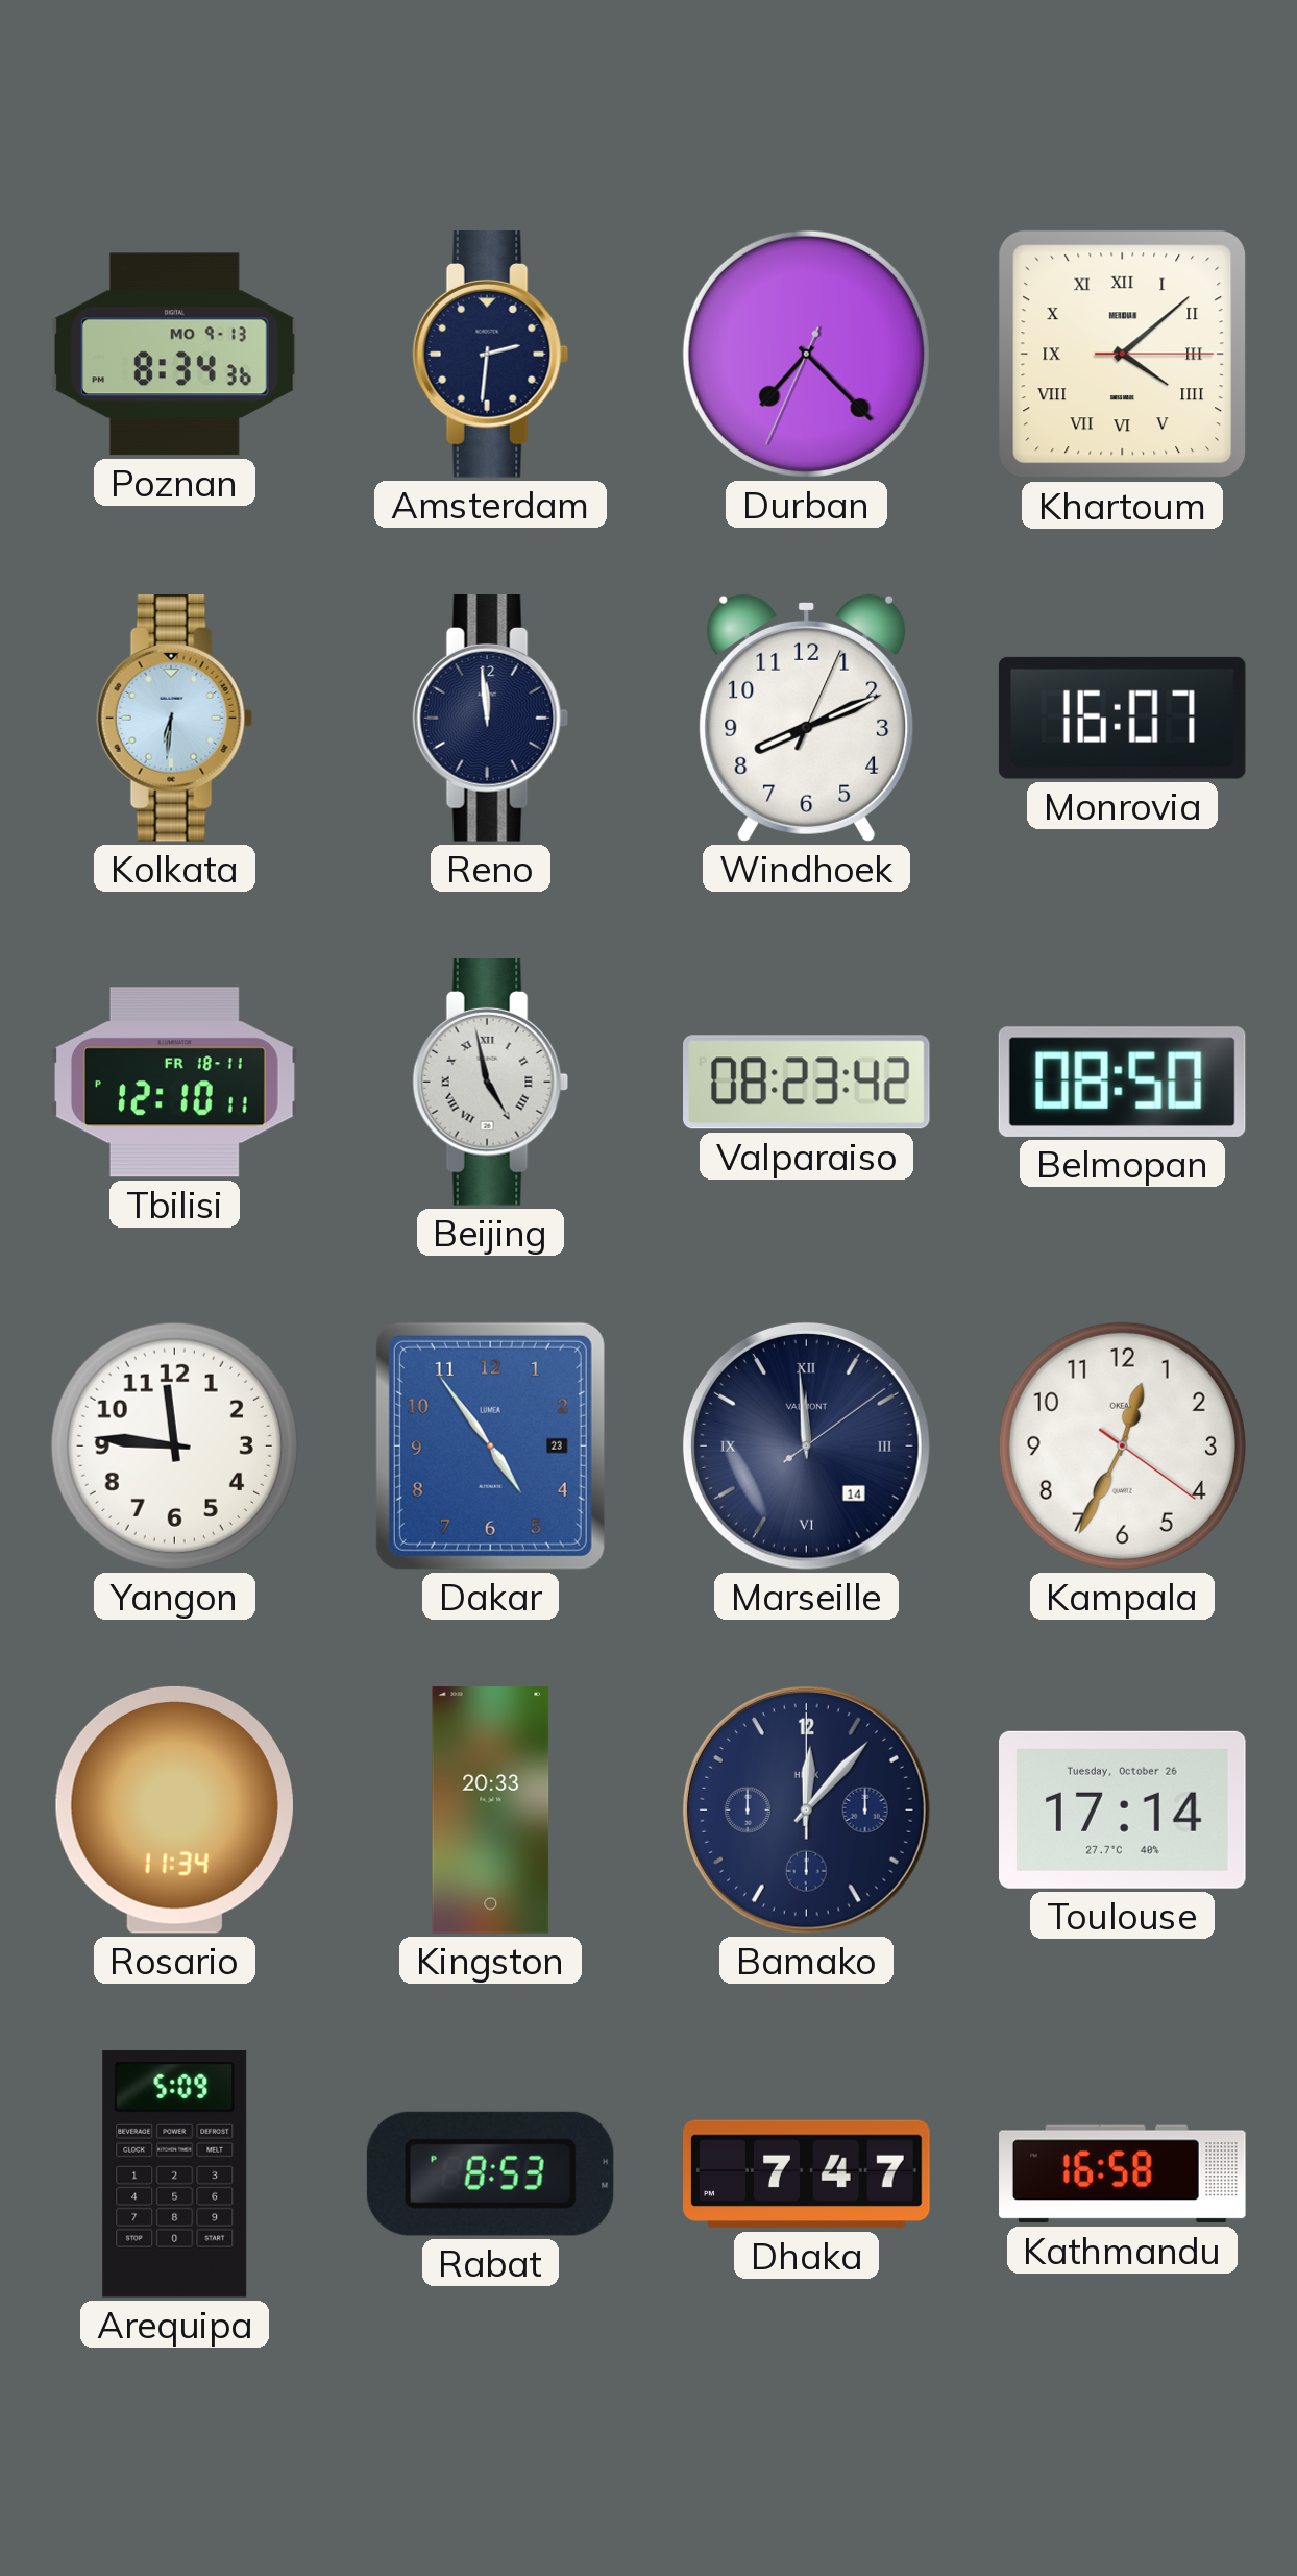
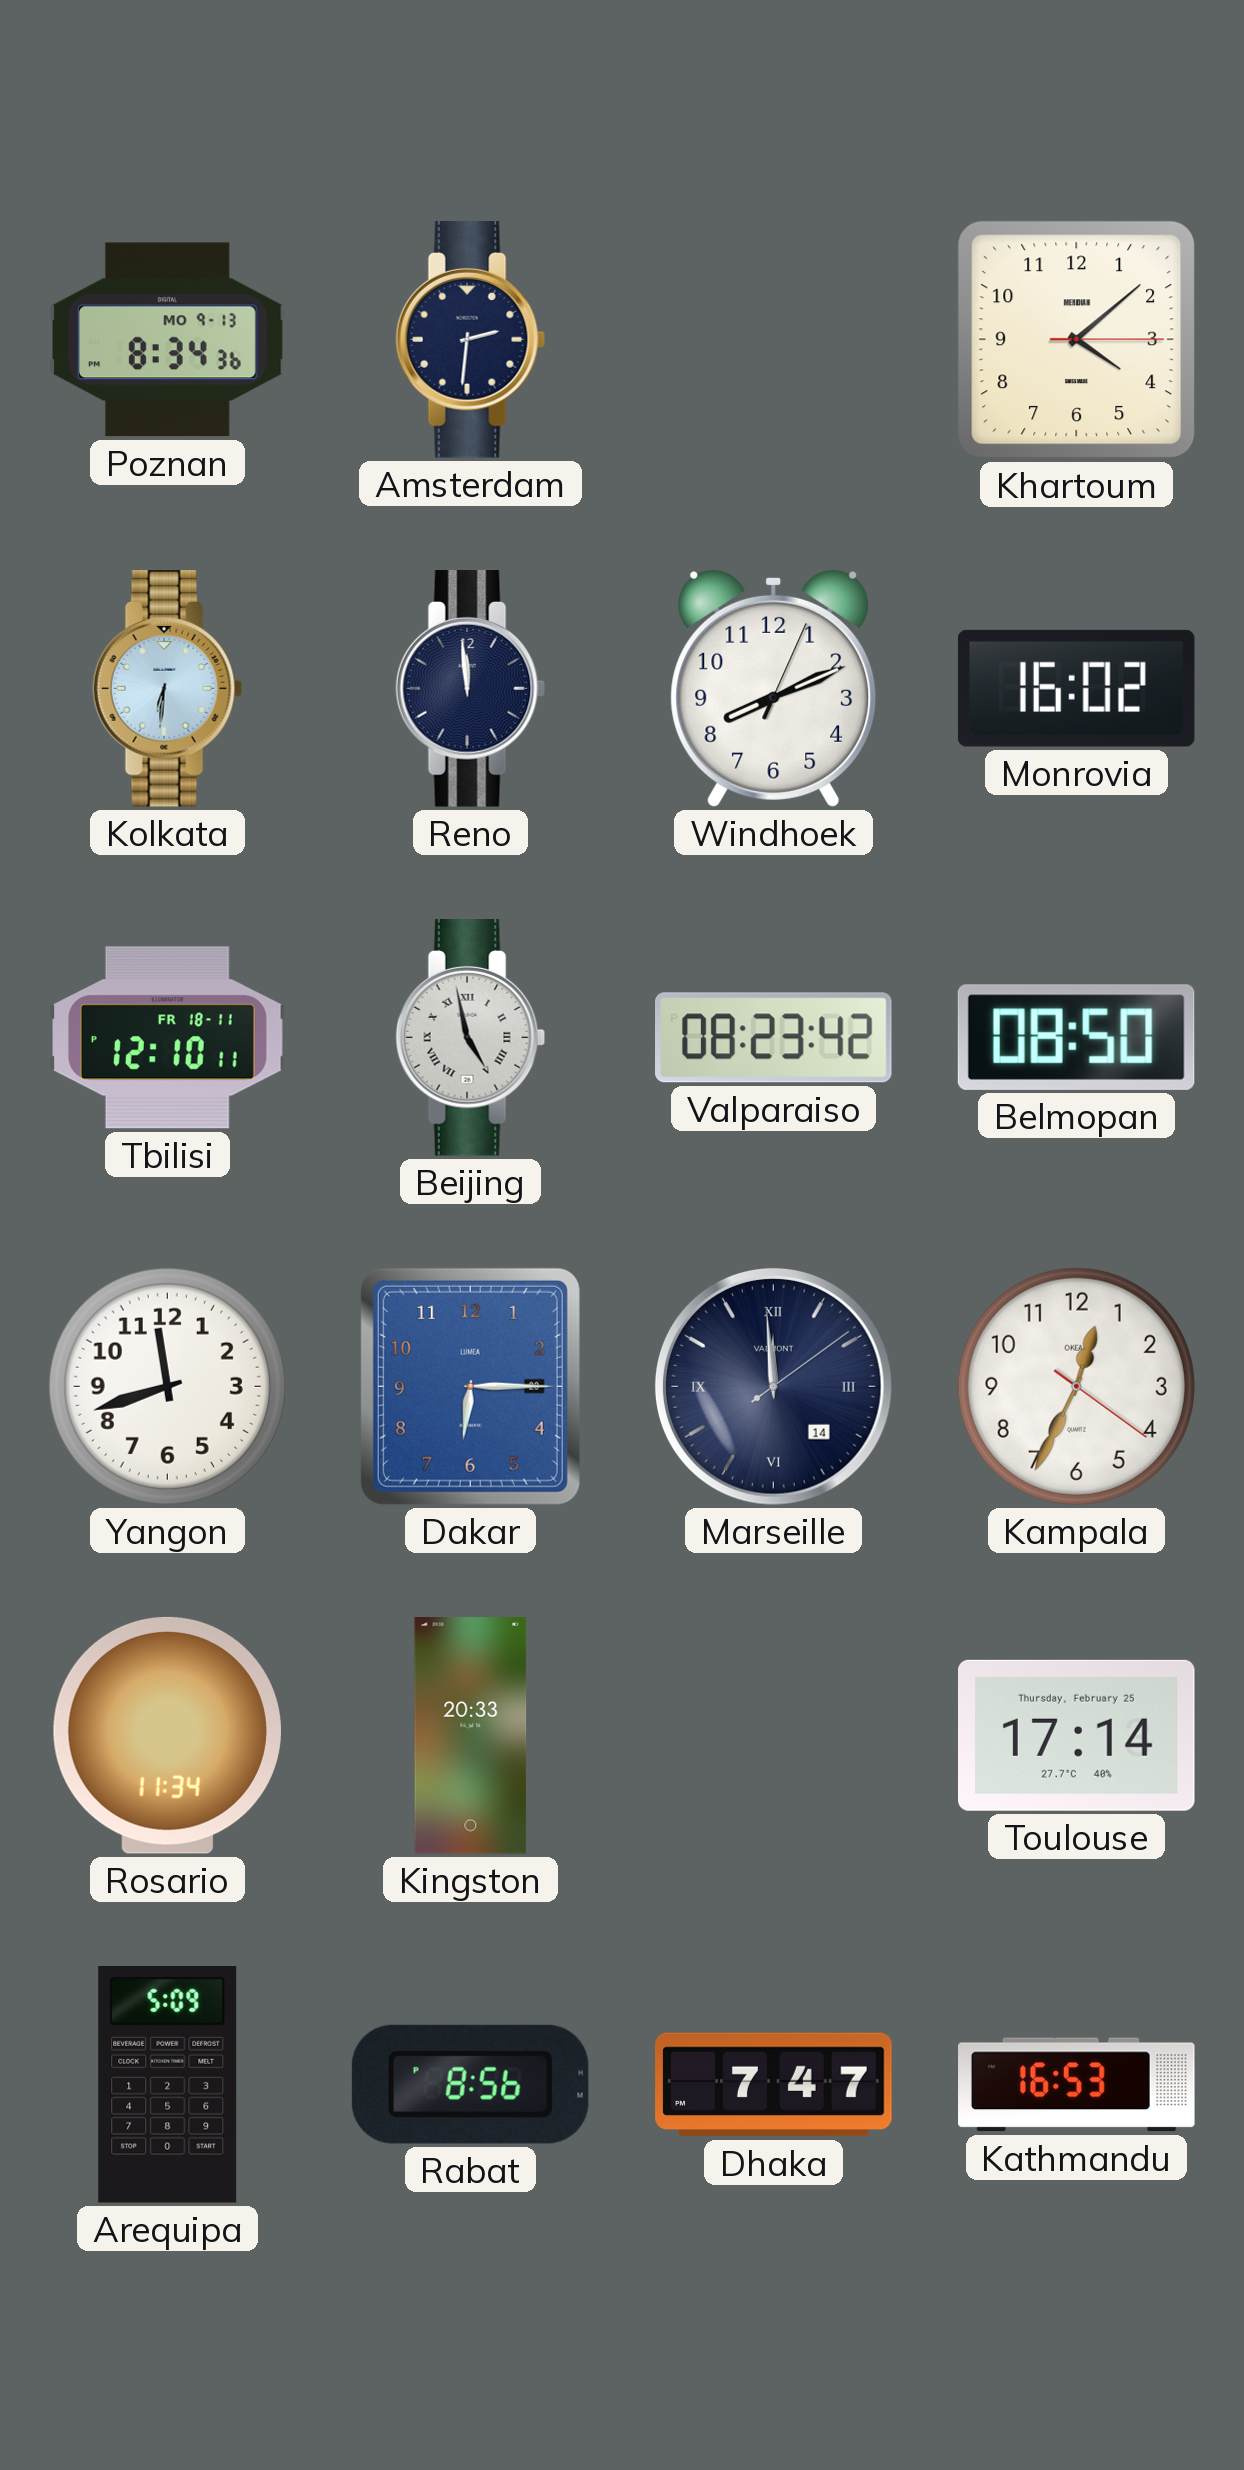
Durban: 7:22 -> none (806, 354)
Khartoum numerals: Roman -> Arabic (1077, 340)
Monrovia: 16:07 -> 16:02 (1076, 688)
Yangon: 11:46 -> 11:42 (167, 1386)
Dakar: 4:54 -> 6:15 (470, 1386)
Bamako: 12:07 -> none (806, 1809)
Toulouse date: Tuesday, October 26 -> Thursday, February 25 (1077, 1735)
Rabat: 8:53 -> 8:56 (470, 2084)
Kathmandu: 16:58 -> 16:53 (1077, 2085)
